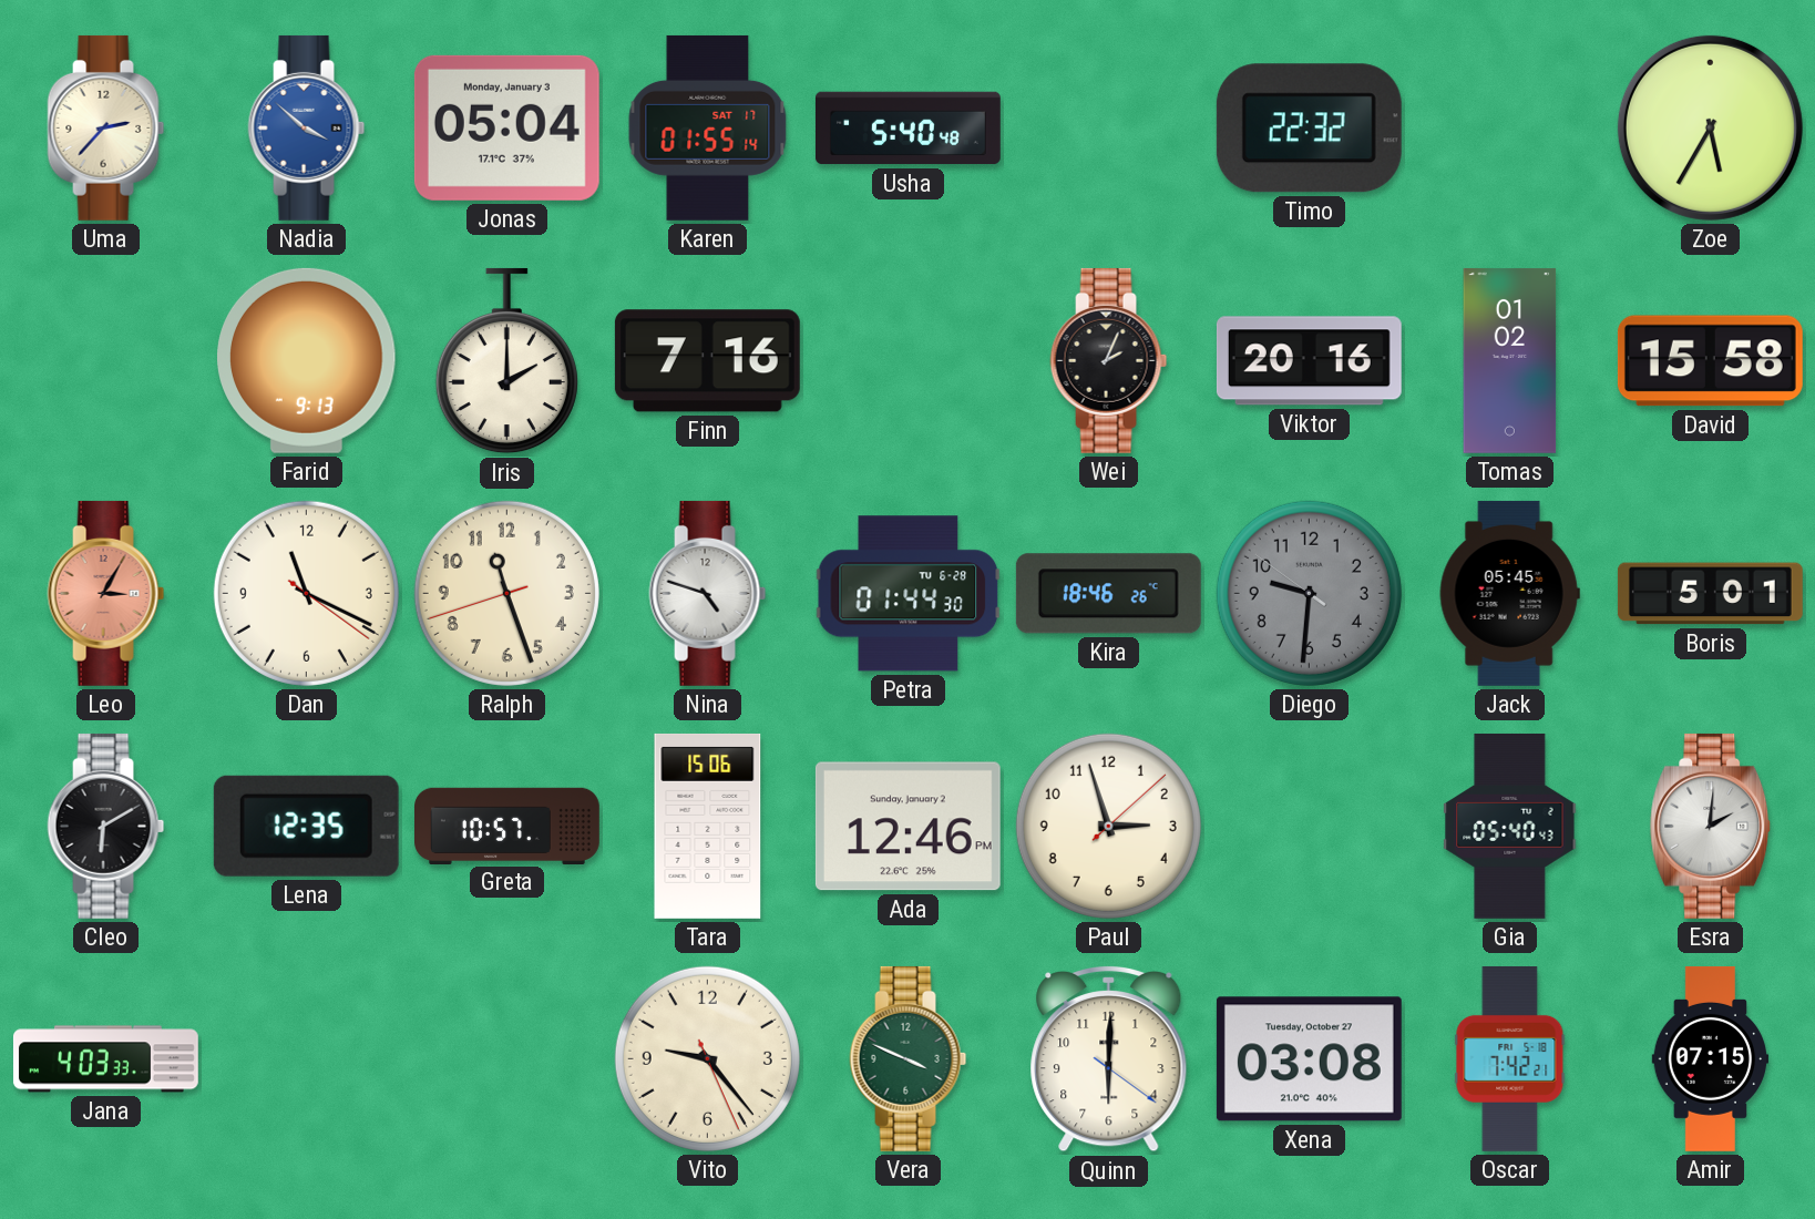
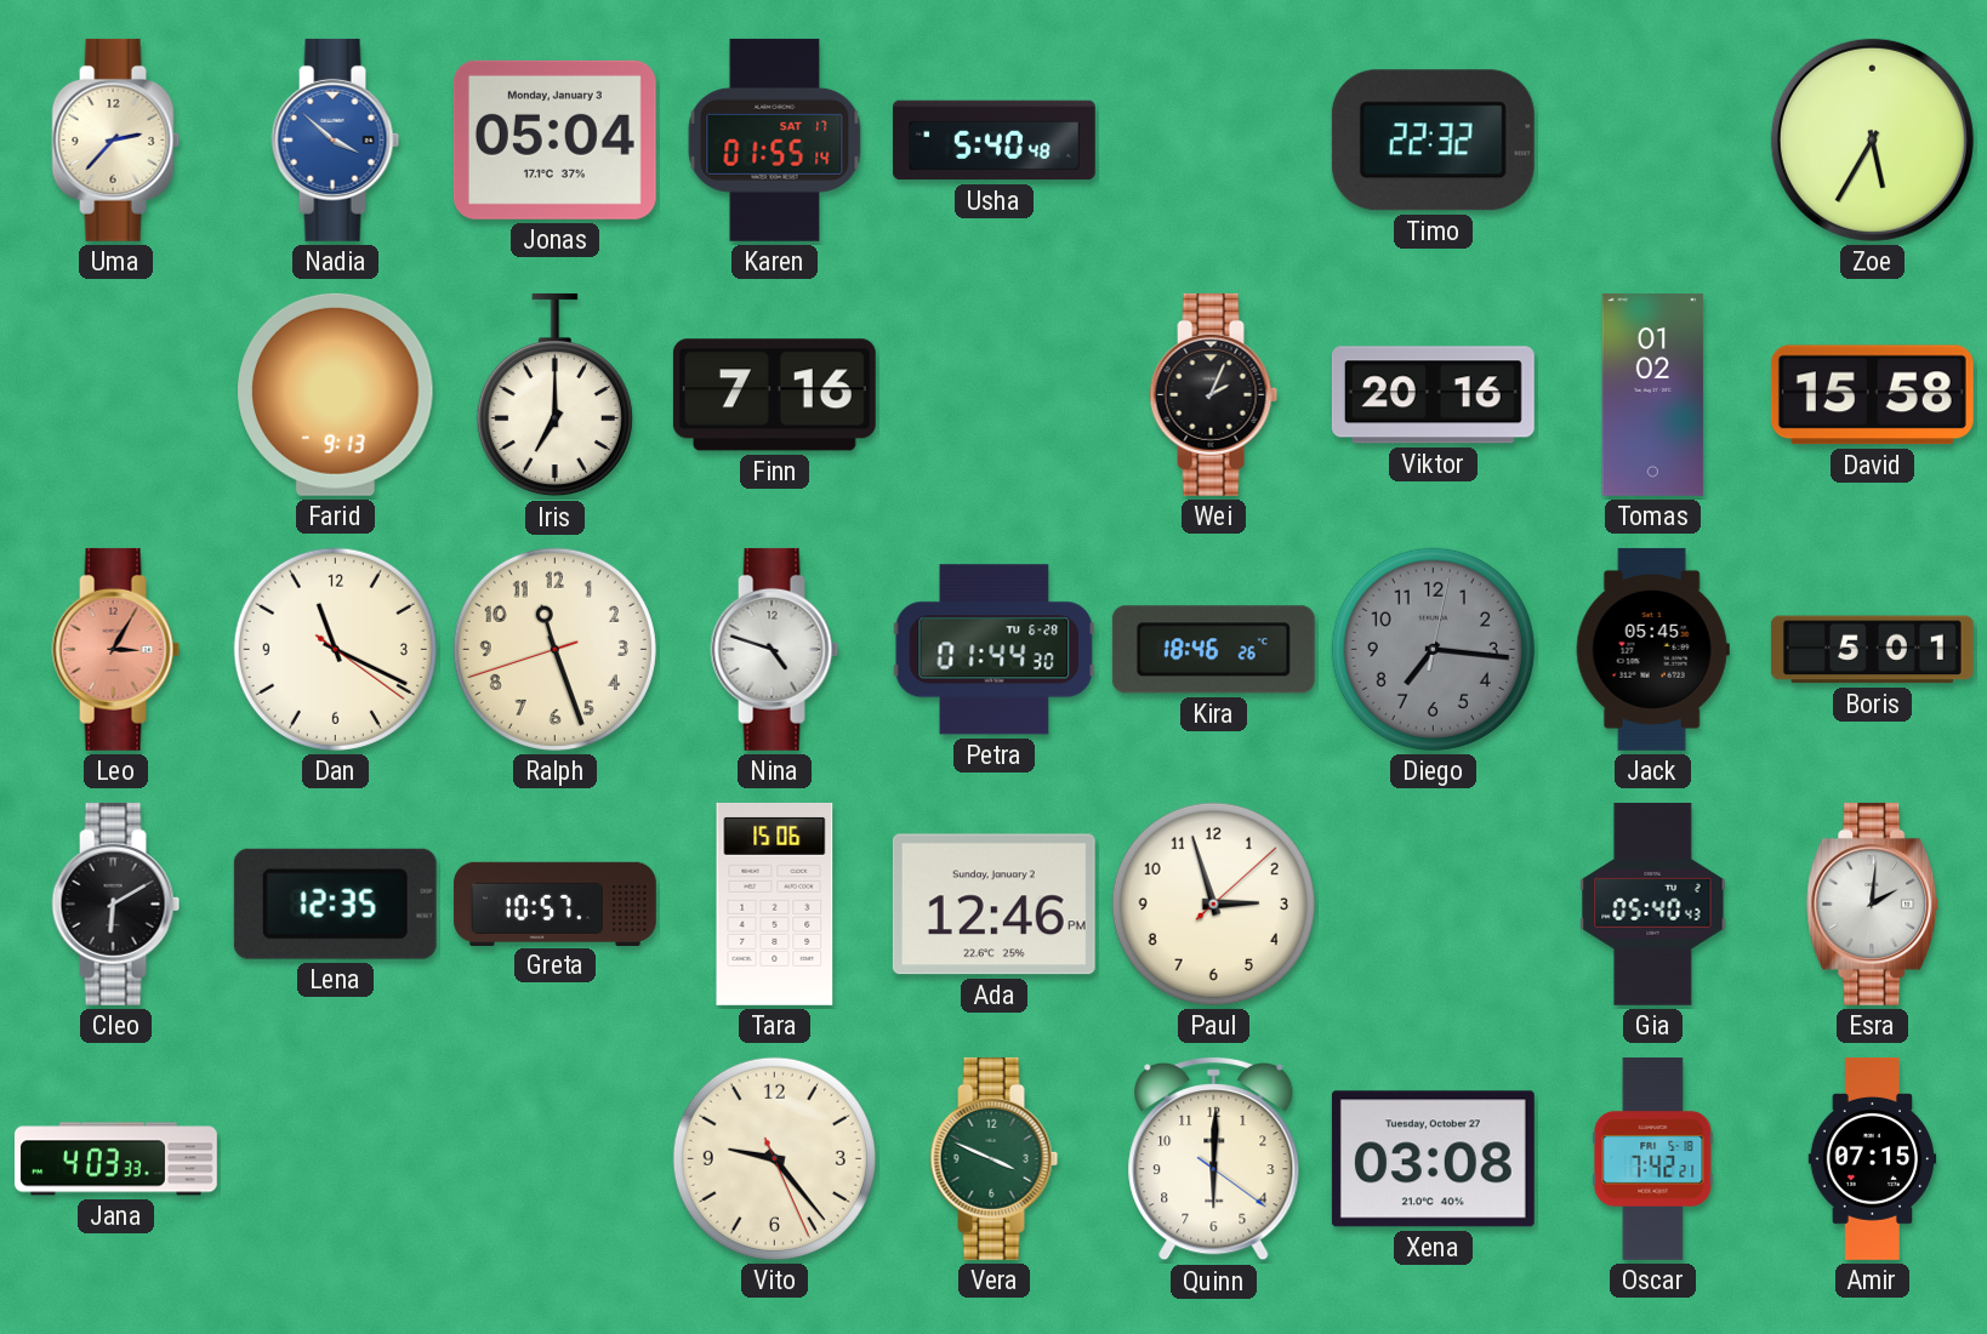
Iris: 2:00 -> 7:00 (554, 395)
Diego: 9:30 -> 7:16 (1433, 649)
